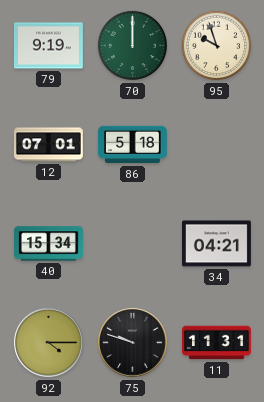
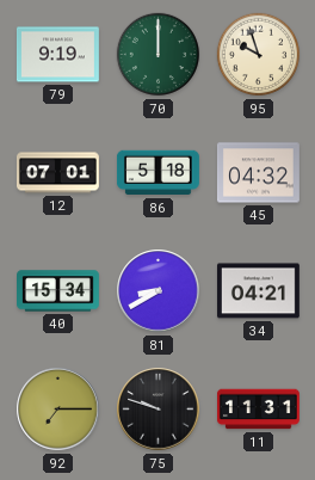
45: none -> 04:32 (258, 173)
81: none -> 8:40 (159, 291)
92: 4:15 -> 7:15 (58, 410)
